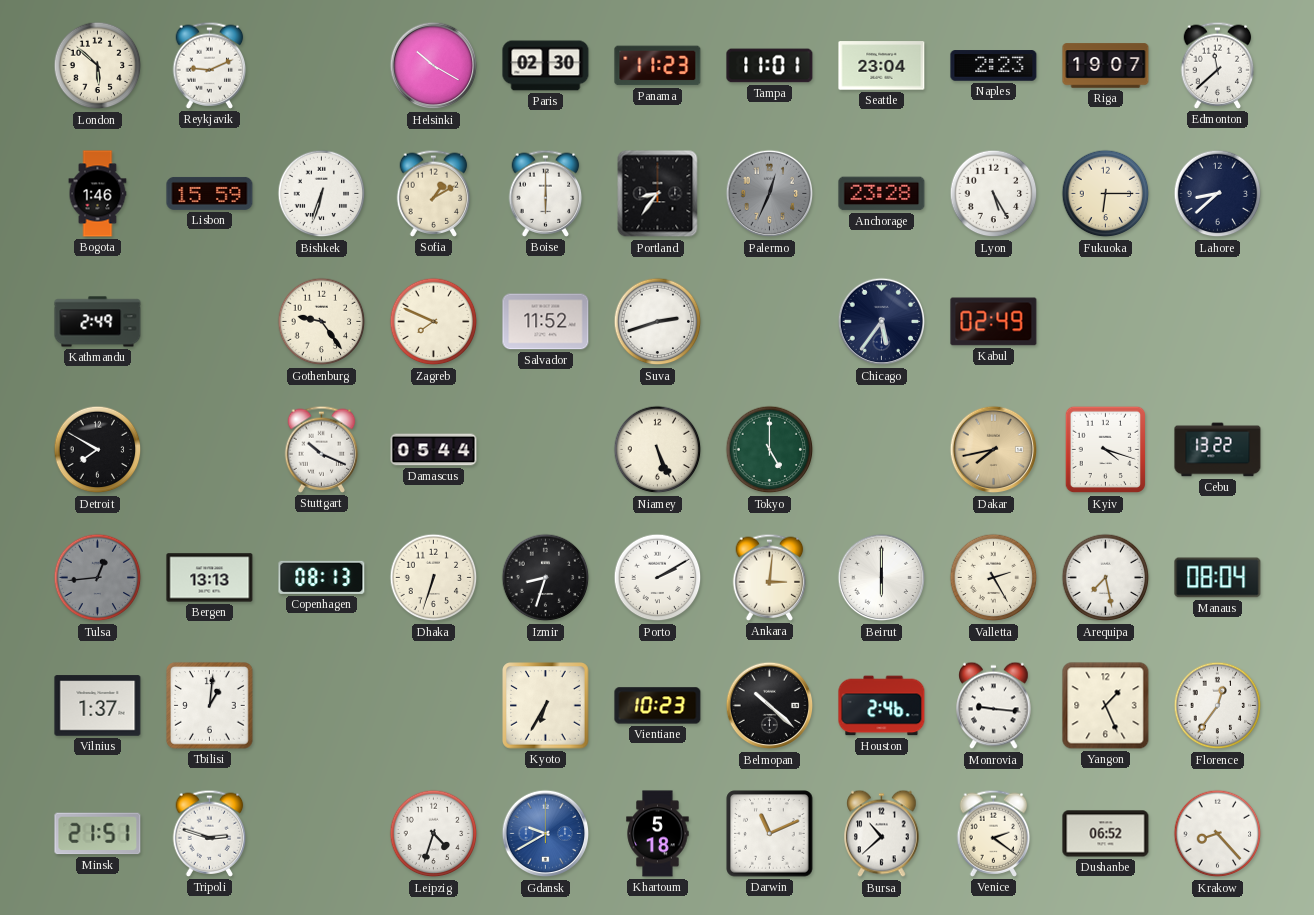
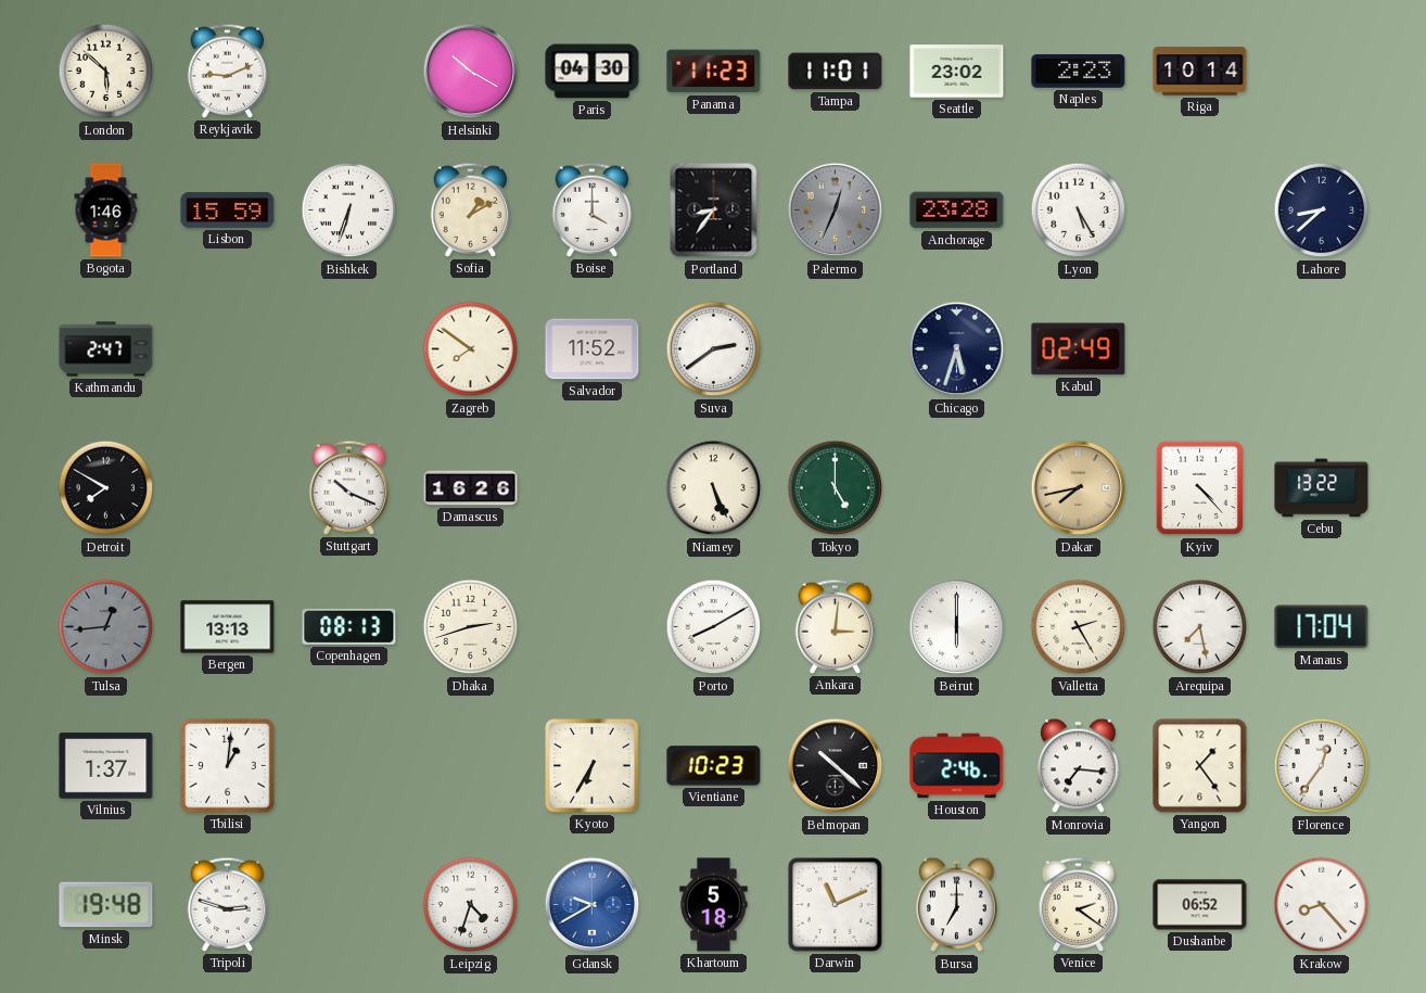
Paris: 02:30 -> 04:30 (593, 72)
Seattle: 23:04 -> 23:02 (957, 72)
Riga: 19:07 -> 10:14 (1200, 72)
Edmonton: 11:38 -> none (1218, 65)
Boise: 6:00 -> 4:00 (593, 209)
Fukuoka: 6:15 -> none (1106, 194)
Kathmandu: 2:49 -> 2:47 (106, 349)
Gothenburg: 9:24 -> none (322, 322)
Zagreb: 7:49 -> 7:51 (471, 349)
Suva: 2:42 -> 2:39 (714, 349)
Chicago: 5:36 -> 5:33 (957, 349)
Damascus: 05:44 -> 16:26 (471, 488)
Kyiv: 4:18 -> 4:23 (1200, 488)
Dhaka: 6:33 -> 2:42 (471, 627)
Izmir: 8:33 -> none (546, 578)
Porto: 2:10 -> 8:10 (714, 627)
Manaus: 08:04 -> 17:04 (1322, 627)
Monrovia: 9:16 -> 7:16 (1079, 766)
Yangon: 1:26 -> 1:24 (1200, 766)
Minsk: 21:51 -> 19:48 (106, 905)
Bursa: 10:38 -> 7:00 (957, 905)
